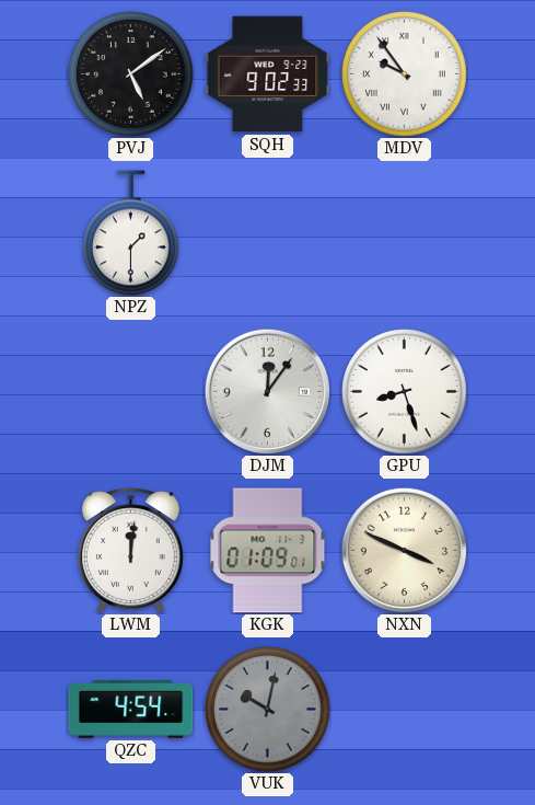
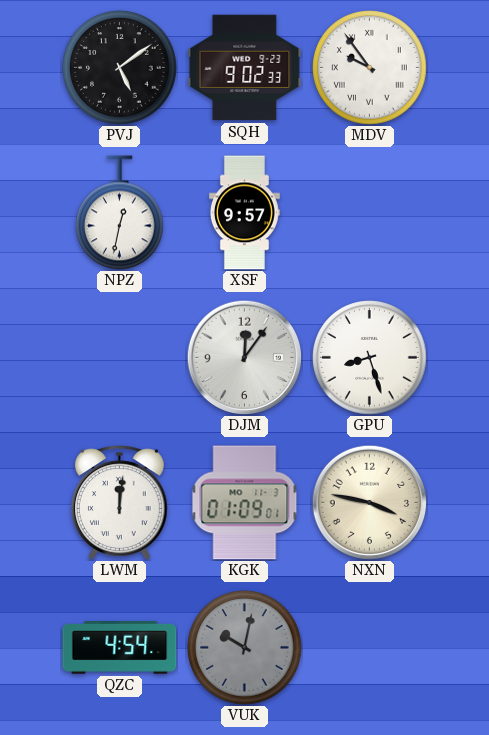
NPZ: 1:30 -> 12:32 (120, 213)
XSF: none -> 9:57 (244, 213)
NXN: 3:49 -> 3:47 (369, 502)
